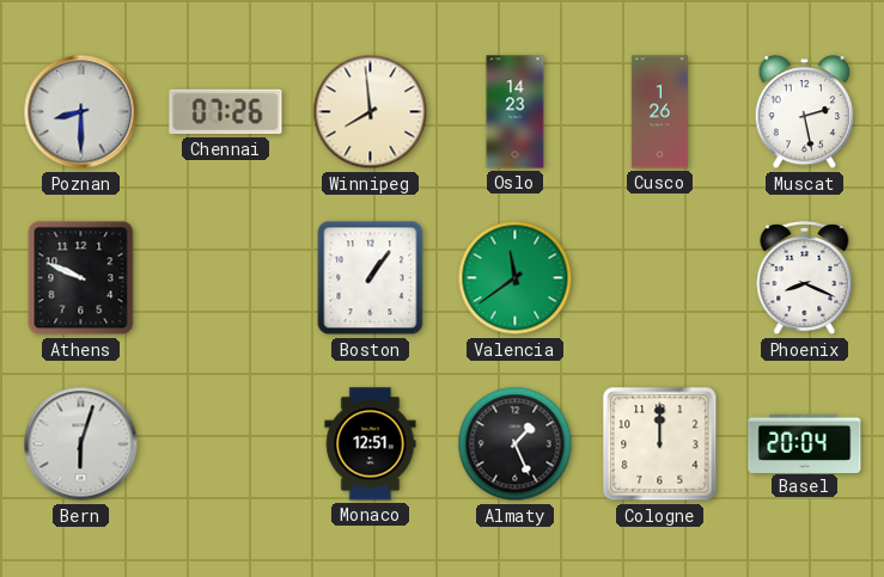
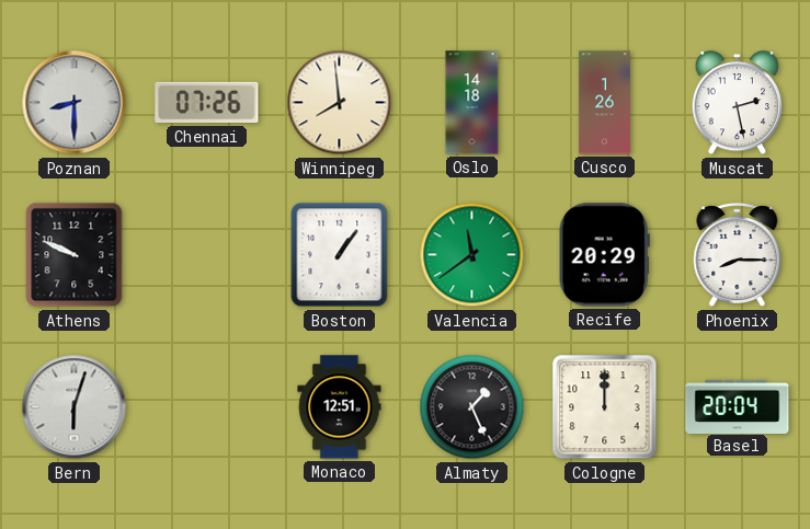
Oslo: 14:23 -> 14:18 (472, 103)
Recife: none -> 20:29 (604, 255)
Phoenix: 8:19 -> 8:15 (738, 255)
